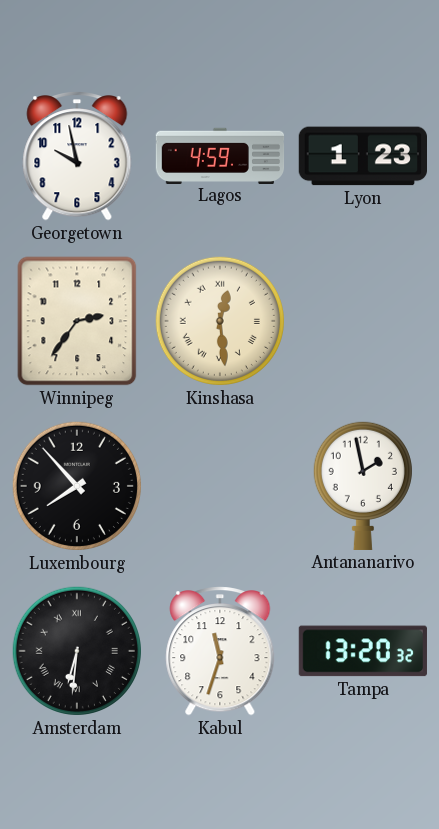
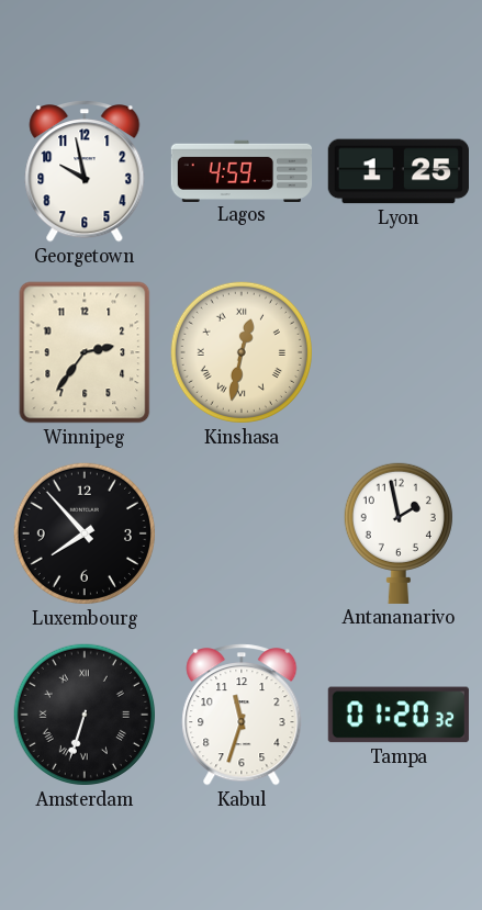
Lyon: 1:23 -> 1:25 (397, 171)
Kinshasa: 12:29 -> 12:32 (242, 352)
Amsterdam: 6:31 -> 6:33 (85, 715)
Tampa: 13:20 -> 01:20 (399, 715)
